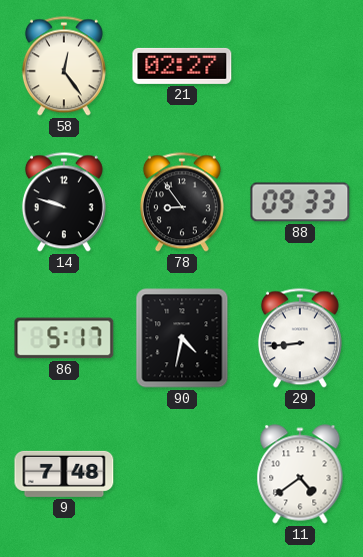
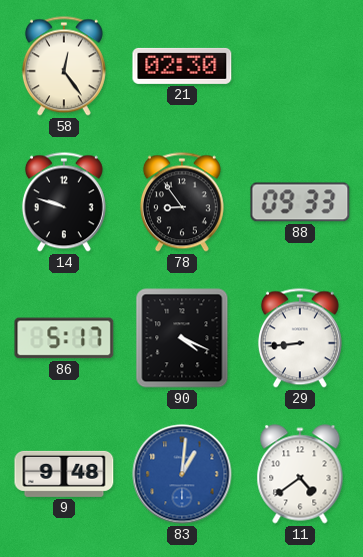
21: 02:27 -> 02:30 (182, 66)
90: 4:32 -> 4:19 (182, 338)
9: 7:48 -> 9:48 (64, 474)
83: none -> 1:01 (182, 474)
